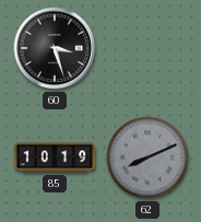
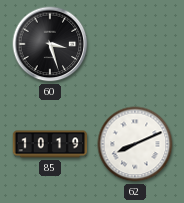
62 dial: grey -> white (135, 144)
